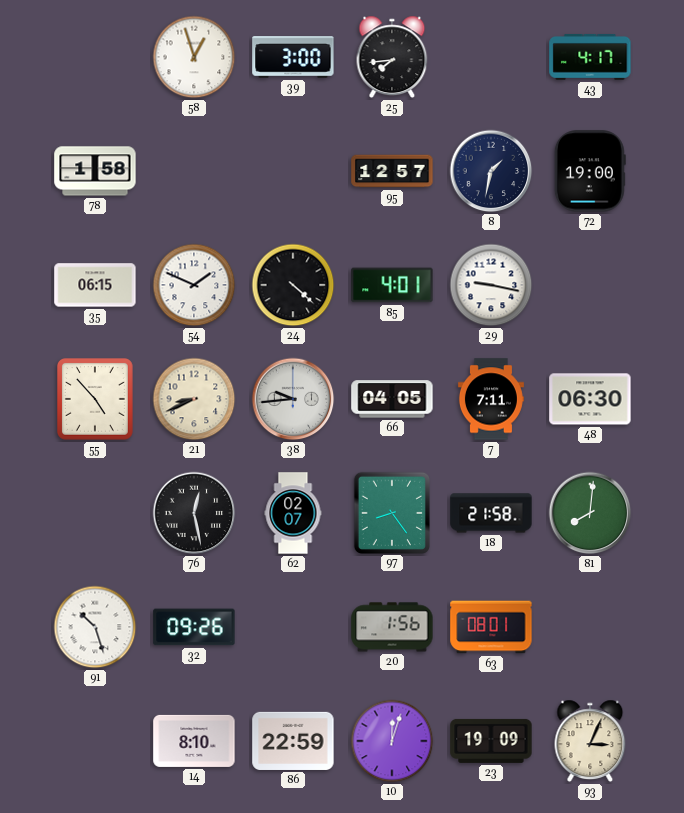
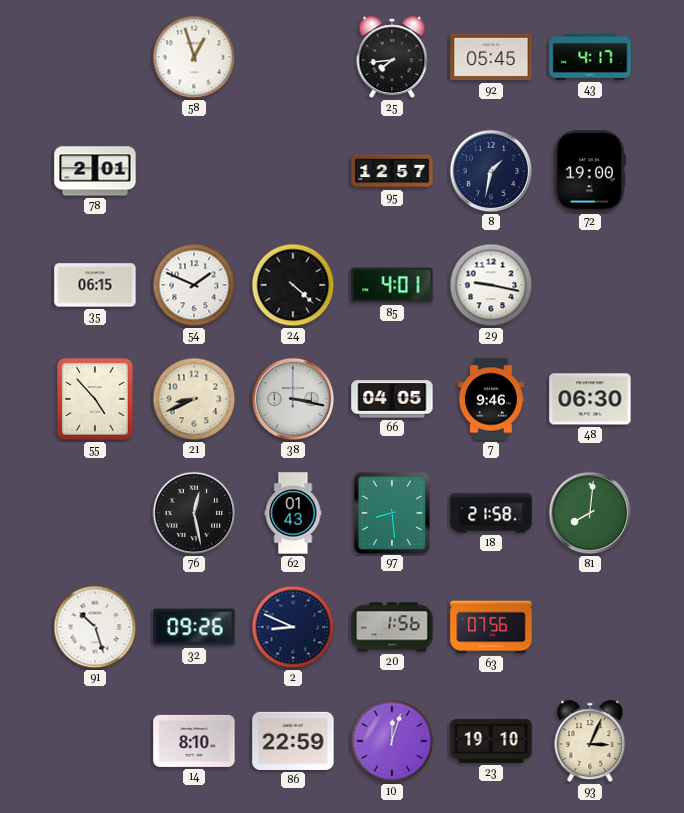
39: 3:00 -> none (293, 57)
92: none -> 05:45 (491, 57)
78: 1:58 -> 2:01 (95, 171)
38: 9:44 -> 3:17 (293, 399)
7: 7:11 -> 9:46 (491, 399)
62: 02:07 -> 01:43 (293, 513)
97: 8:24 -> 8:29 (391, 512)
2: none -> 8:49 (293, 627)
63: 08:01 -> 07:56 (491, 627)
23: 19:09 -> 19:10 (491, 741)
